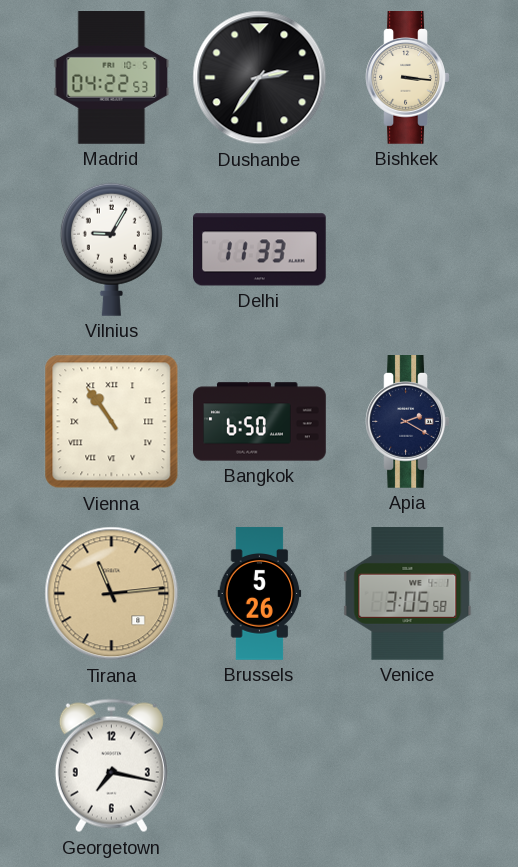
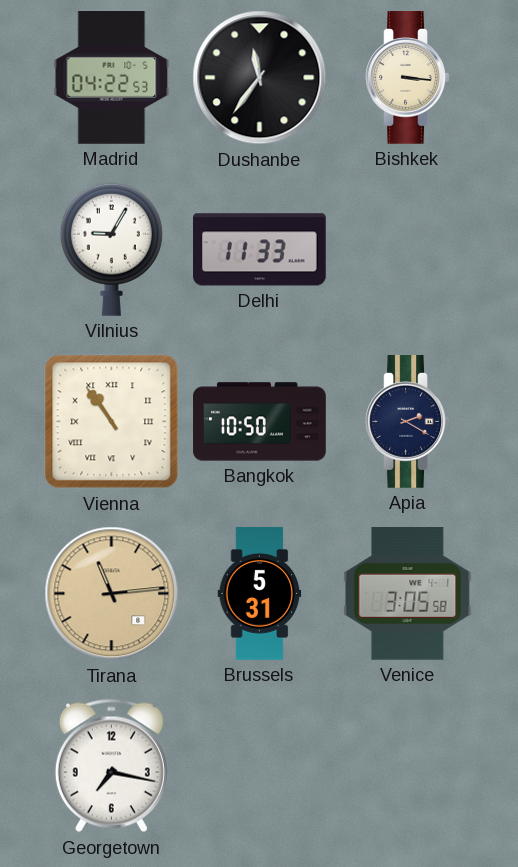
Dushanbe: 2:36 -> 11:36 (260, 78)
Bangkok: 6:50 -> 10:50 (260, 422)
Brussels: 5:26 -> 5:31 (260, 594)
